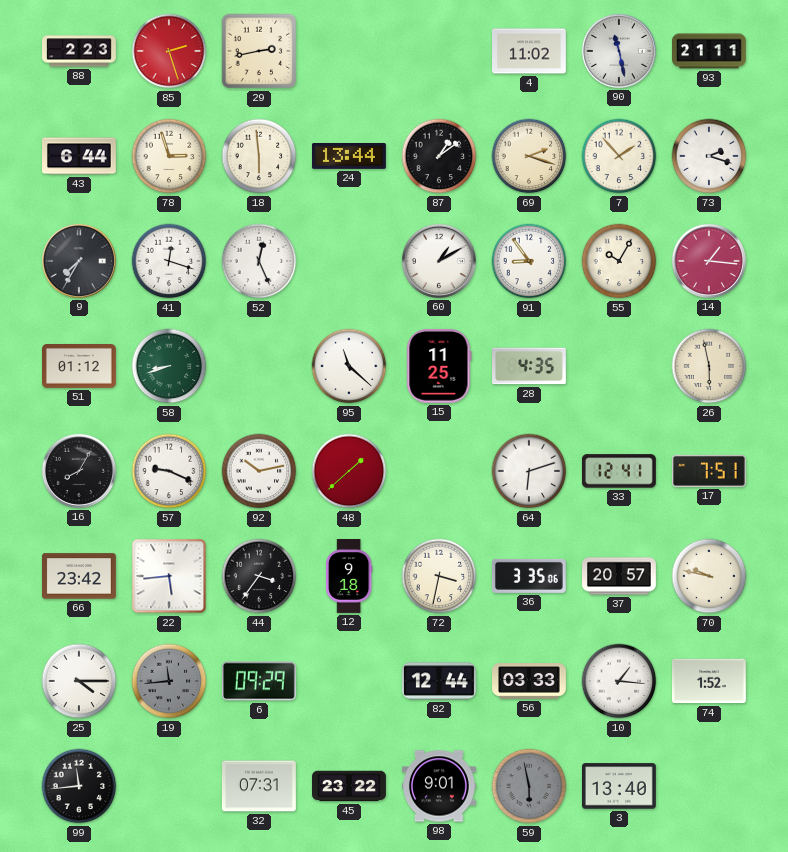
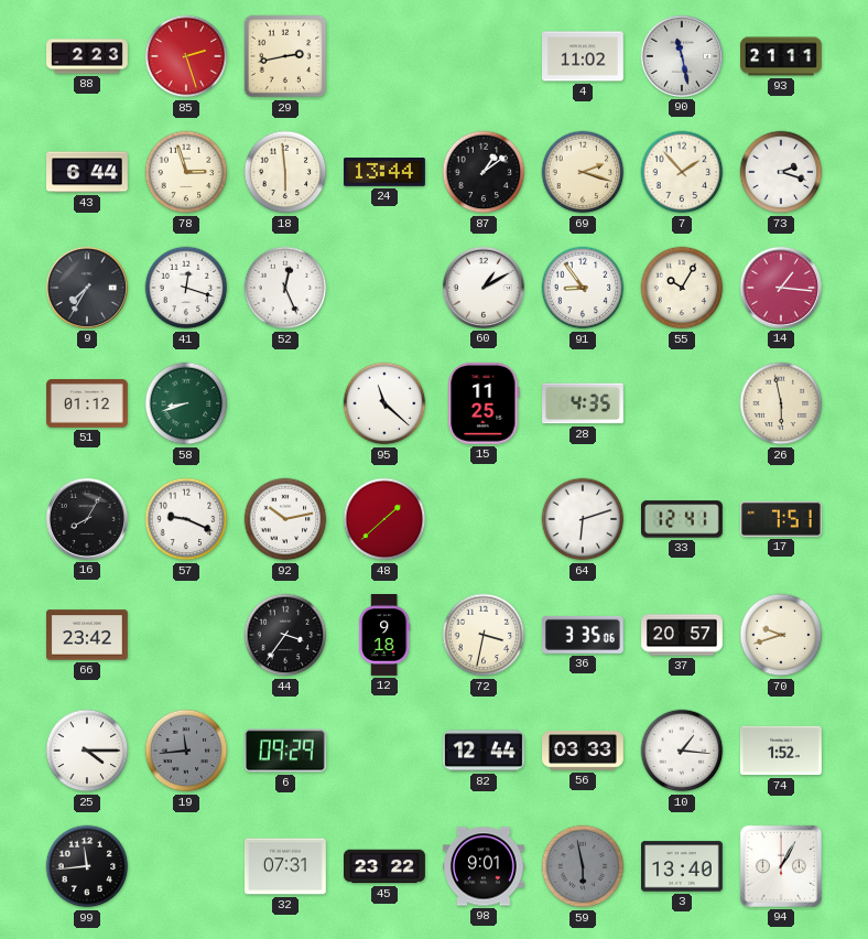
22: 5:44 -> none (169, 576)
70: 9:47 -> 9:42 (781, 635)
94: none -> 1:05 (781, 866)
